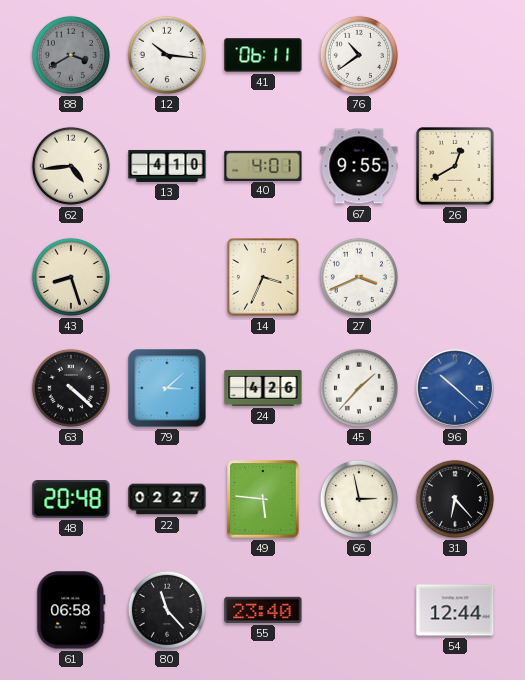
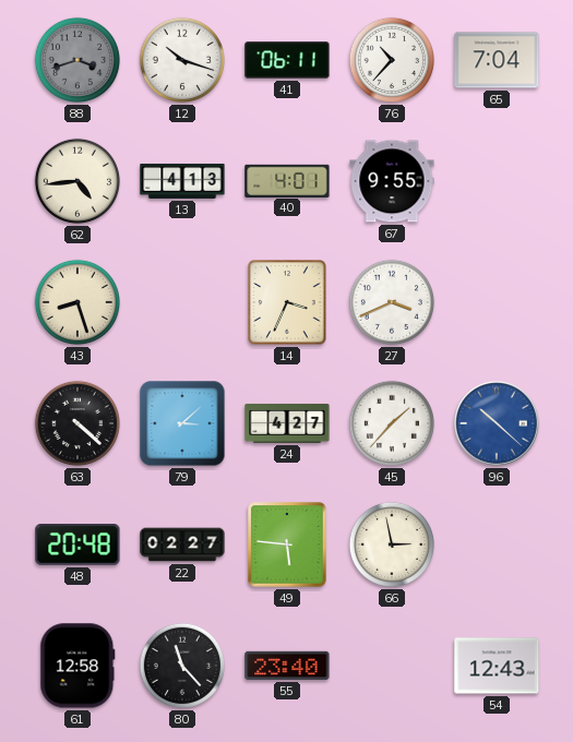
88: 3:40 -> 3:42 (77, 60)
12: 10:16 -> 10:18 (182, 60)
76: 10:39 -> 10:37 (392, 60)
65: none -> 7:04 (497, 60)
13: 4:10 -> 4:13 (182, 181)
26: 12:40 -> none (455, 166)
24: 4:26 -> 4:27 (287, 423)
31: 6:23 -> none (455, 499)
61: 06:58 -> 12:58 (77, 666)
54: 12:44 -> 12:43 (497, 666)
